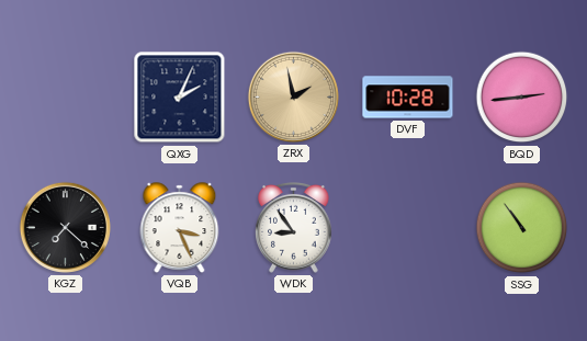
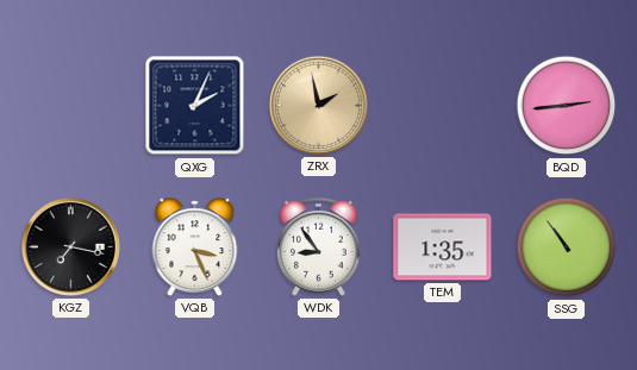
DVF: 10:28 -> none (408, 98)
KGZ: 7:22 -> 7:17 (70, 246)
TEM: none -> 1:35 (443, 247)
